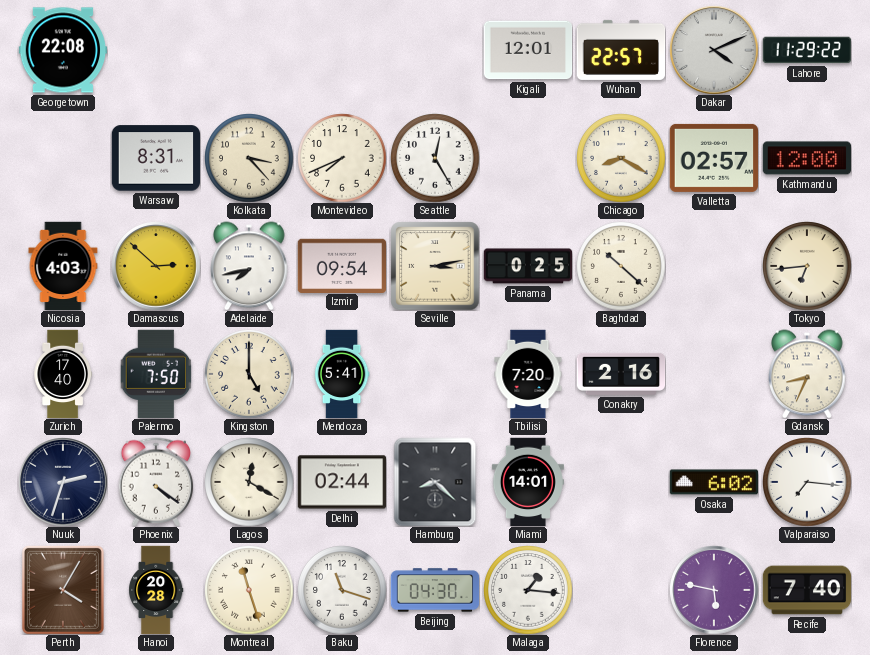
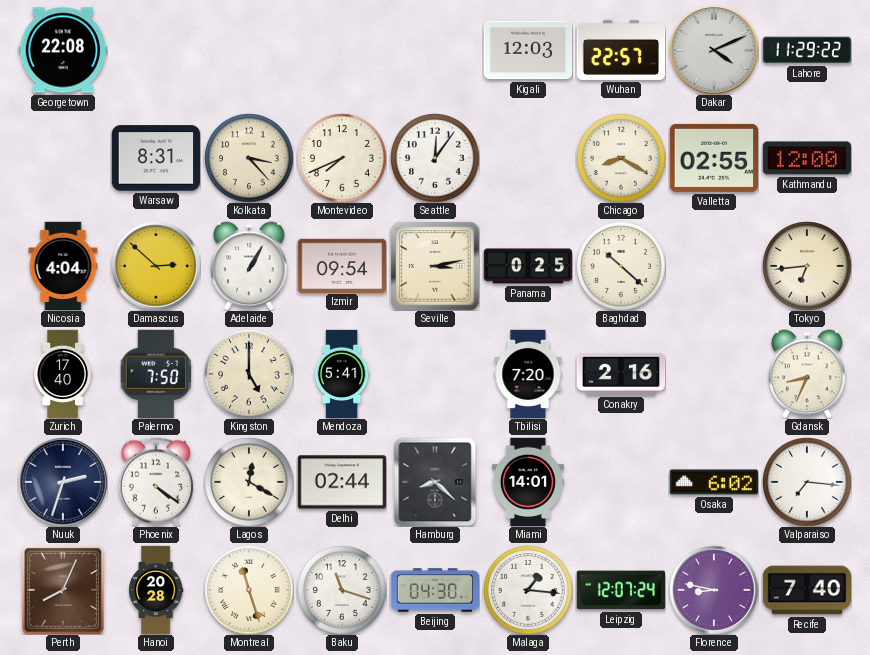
Kigali: 12:01 -> 12:03 (528, 50)
Seattle: 12:25 -> 12:06 (435, 158)
Valletta: 02:57 -> 02:55 (713, 158)
Nicosia: 4:03 -> 4:04 (63, 266)
Adelaide: 7:43 -> 1:05 (249, 266)
Perth: 4:05 -> 8:04 (63, 590)
Leipzig: none -> 12:07 (620, 590)
Florence: 5:47 -> 8:47 (714, 590)
